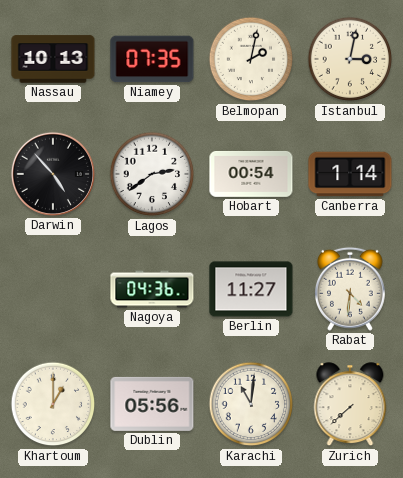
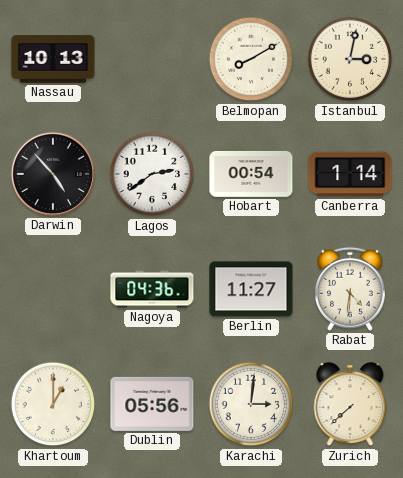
Niamey: 07:35 -> none (152, 59)
Belmopan: 2:02 -> 8:10 (251, 59)
Karachi: 11:01 -> 3:01 (251, 404)
